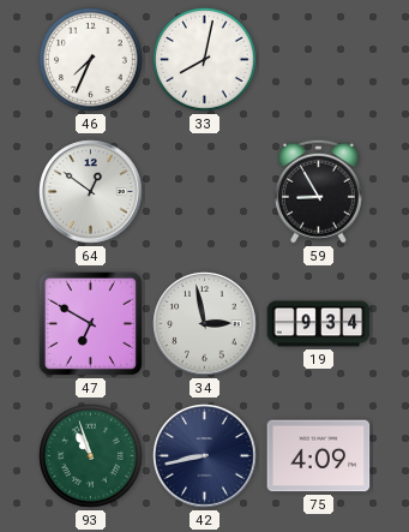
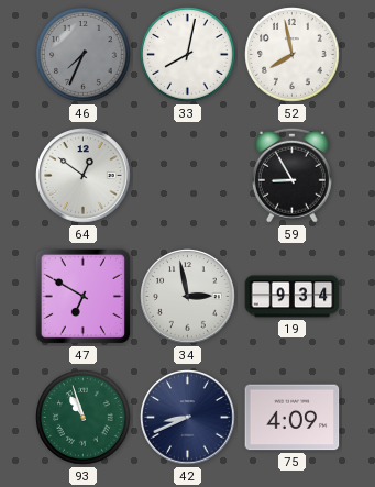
46 dial: white -> grey (84, 55)
52: none -> 7:58 (293, 55)
42: 8:43 -> 8:41 (188, 418)
